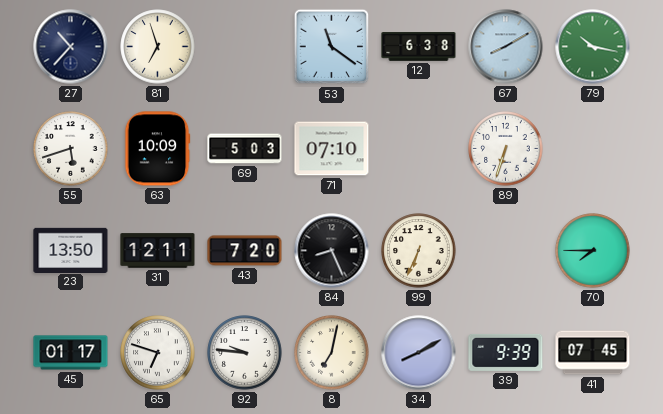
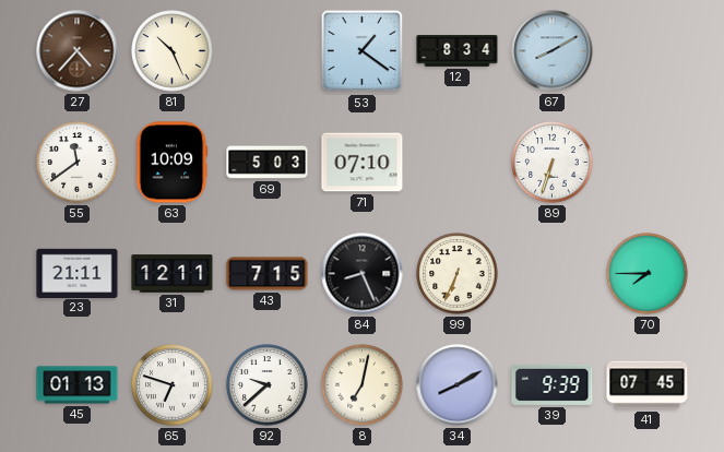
27: 10:37 -> 4:37 (78, 51)
27 dial: navy -> brown (78, 51)
81: 6:57 -> 10:26 (173, 51)
53: 11:21 -> 1:21 (363, 51)
12: 6:38 -> 8:34 (458, 51)
79: 10:17 -> none (593, 47)
55: 5:42 -> 11:39 (78, 163)
23: 13:50 -> 21:11 (78, 273)
43: 7:20 -> 7:15 (268, 274)
45: 01:17 -> 01:13 (78, 385)
92: 9:46 -> 9:38 (268, 385)
